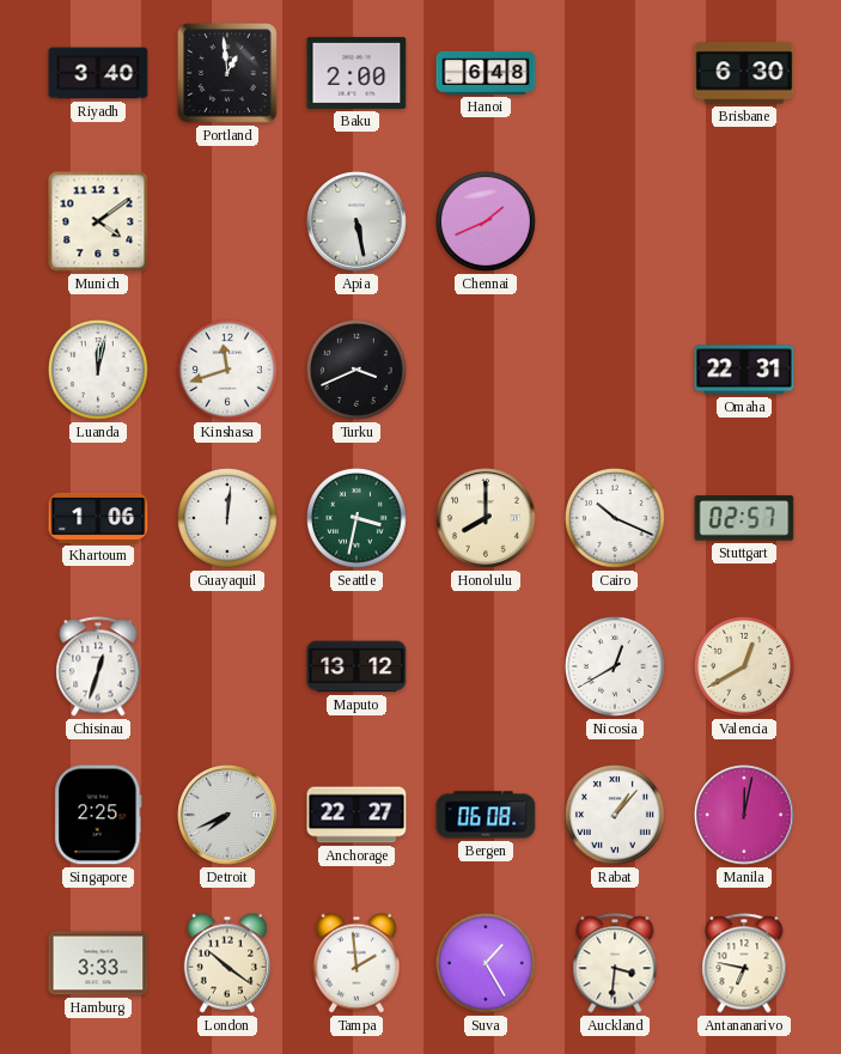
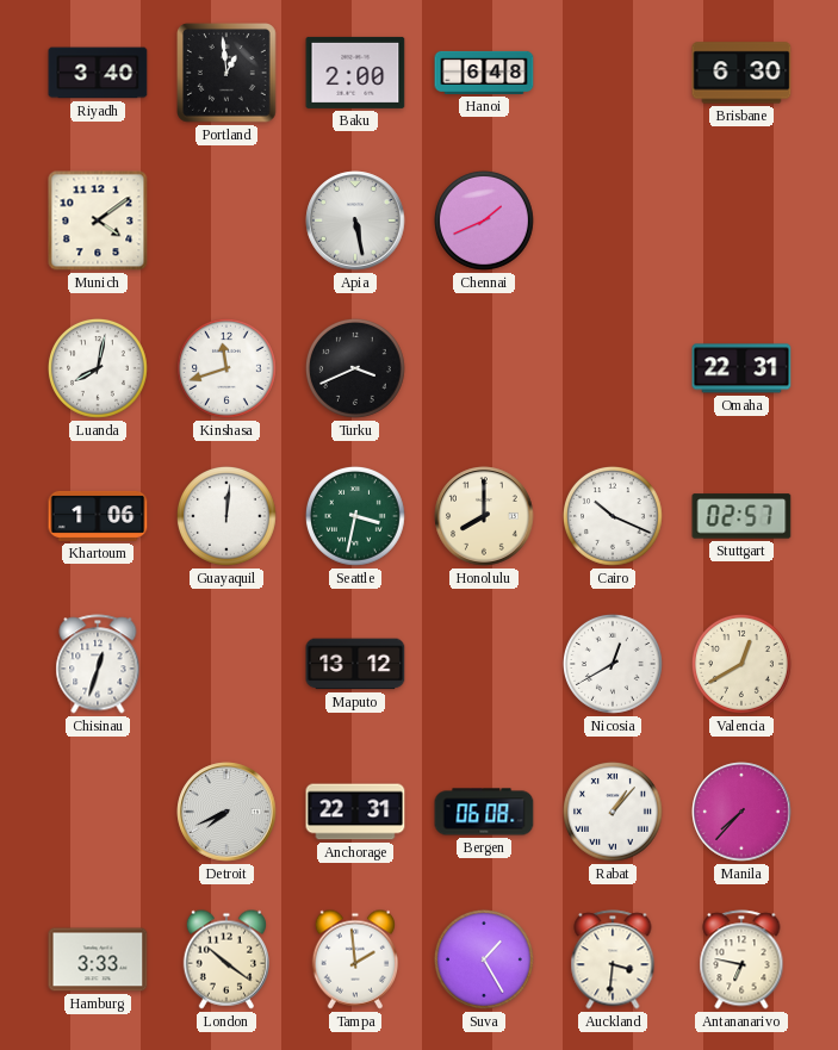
Luanda: 12:02 -> 8:02 (99, 368)
Singapore: 2:25 -> none (98, 815)
Anchorage: 22:27 -> 22:31 (355, 812)
Manila: 12:02 -> 7:37 (741, 812)
